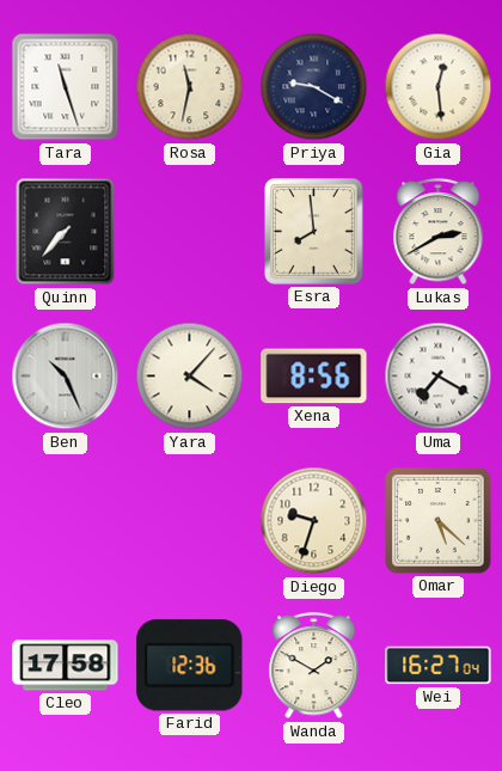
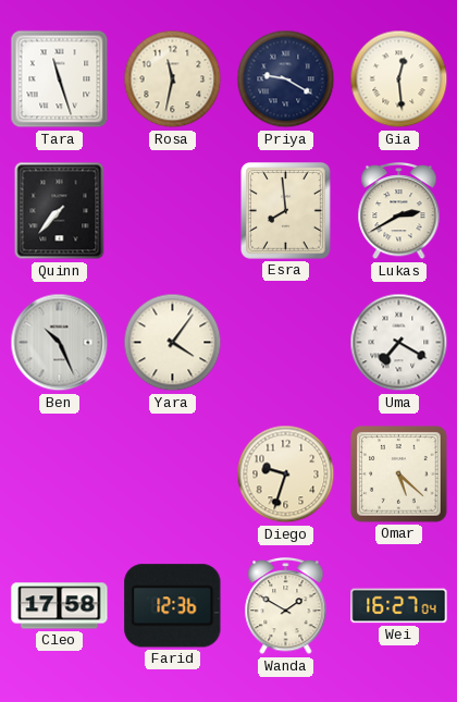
Yara: 4:07 -> 4:06 (173, 343)
Xena: 8:56 -> none (314, 377)
